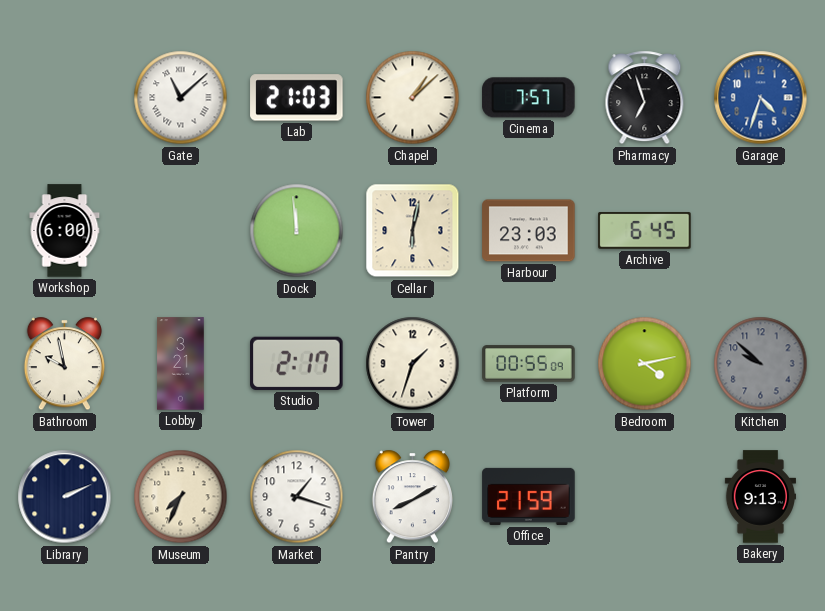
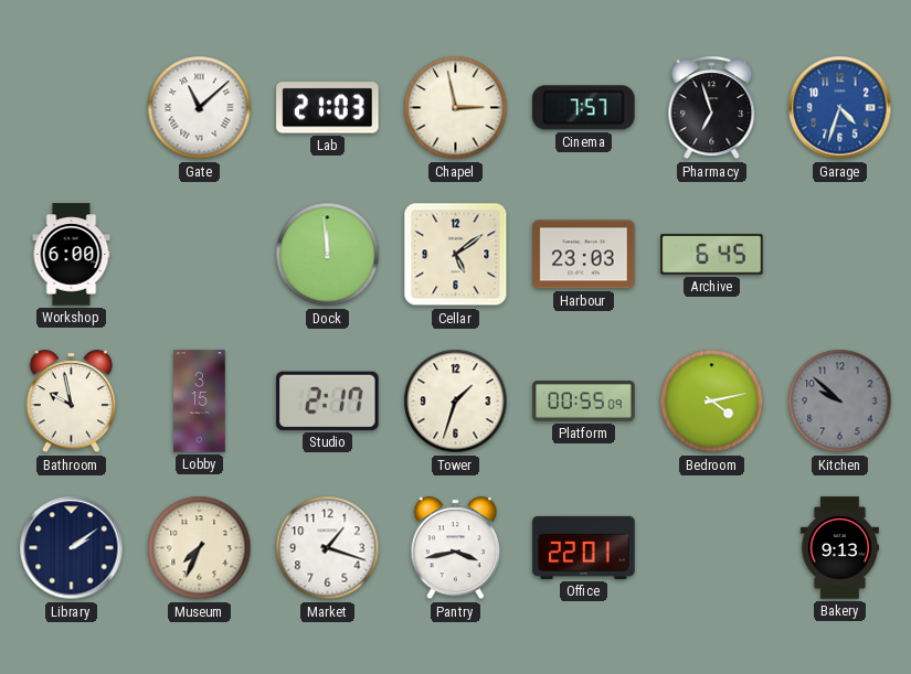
Chapel: 1:08 -> 2:58 (456, 108)
Cellar: 6:02 -> 5:09 (456, 255)
Lobby: 3:21 -> 3:15 (200, 402)
Library: 2:11 -> 2:09 (72, 548)
Pantry: 8:10 -> 3:43 (455, 548)
Office: 21:59 -> 22:01 (584, 547)
